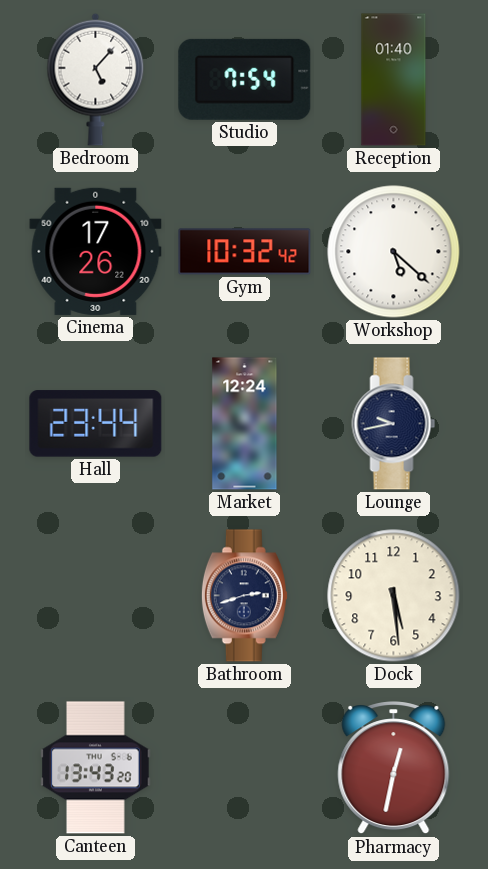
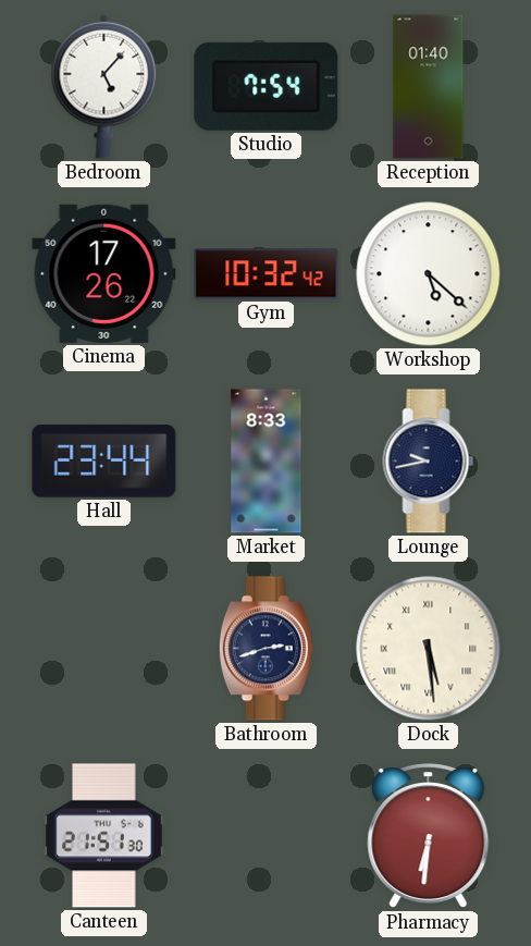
Market: 12:24 -> 8:33 (267, 462)
Dock numerals: Arabic -> Roman (429, 649)
Canteen: 13:43 -> 21:51 (104, 836)
Pharmacy: 12:32 -> 6:31 (429, 836)
